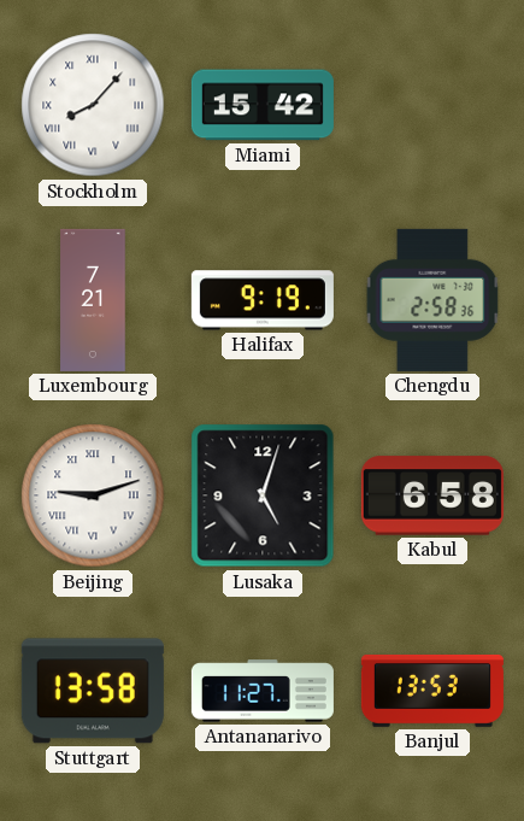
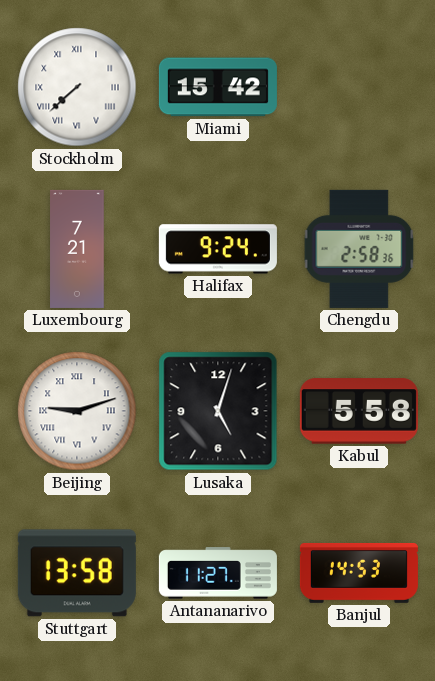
Stockholm: 8:07 -> 7:38 (77, 87)
Halifax: 9:19 -> 9:24 (218, 249)
Kabul: 6:58 -> 5:58 (359, 411)
Banjul: 13:53 -> 14:53 (359, 573)
